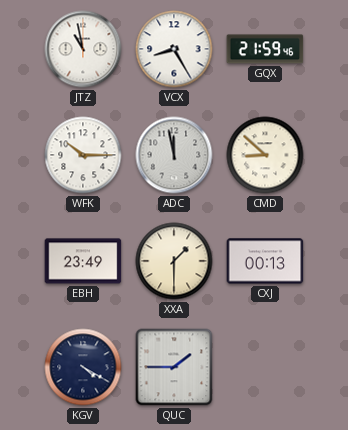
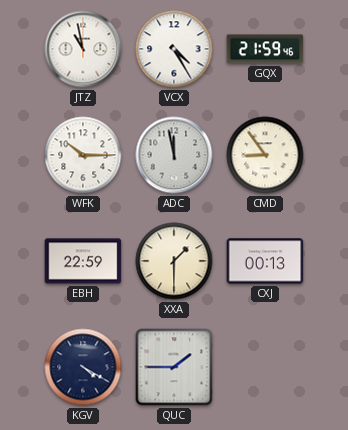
VCX: 8:25 -> 4:25 (174, 49)
CMD: 8:52 -> 8:54 (265, 155)
EBH: 23:49 -> 22:59 (83, 261)
